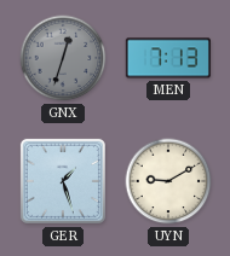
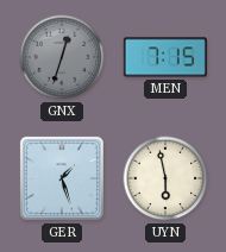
MEN: 7:13 -> 7:15 (165, 57)
UYN: 9:10 -> 5:58 (165, 178)
